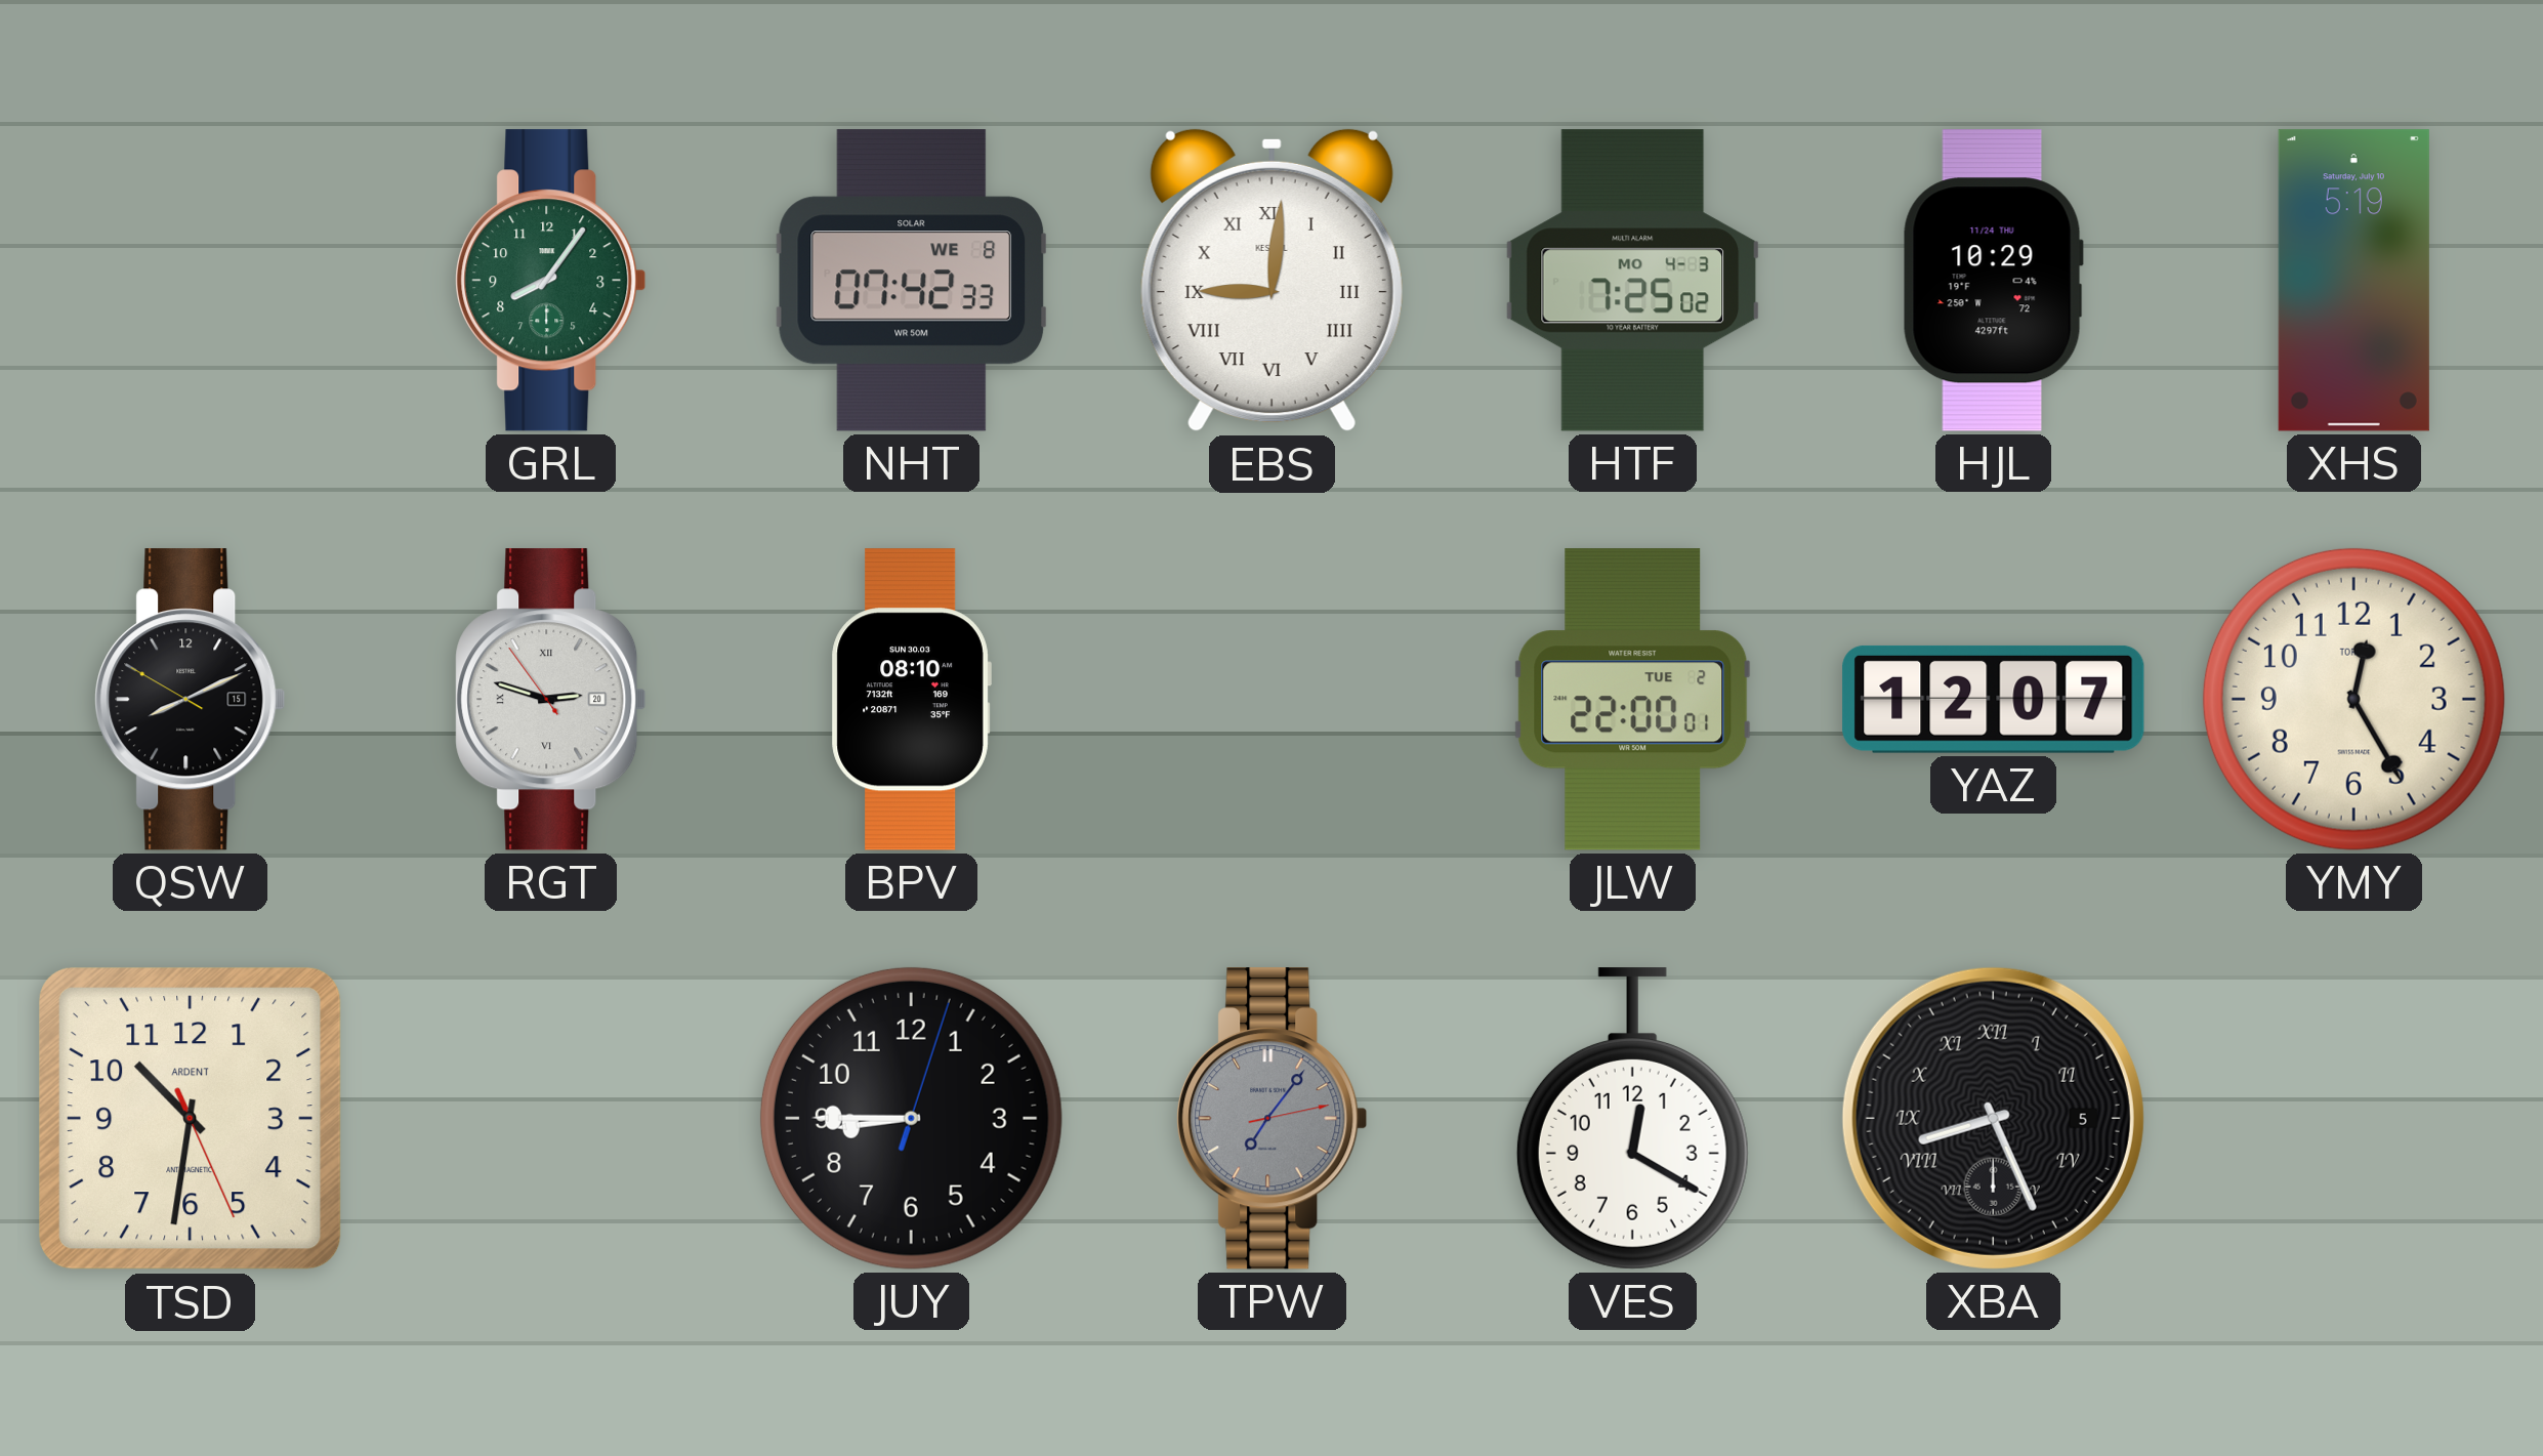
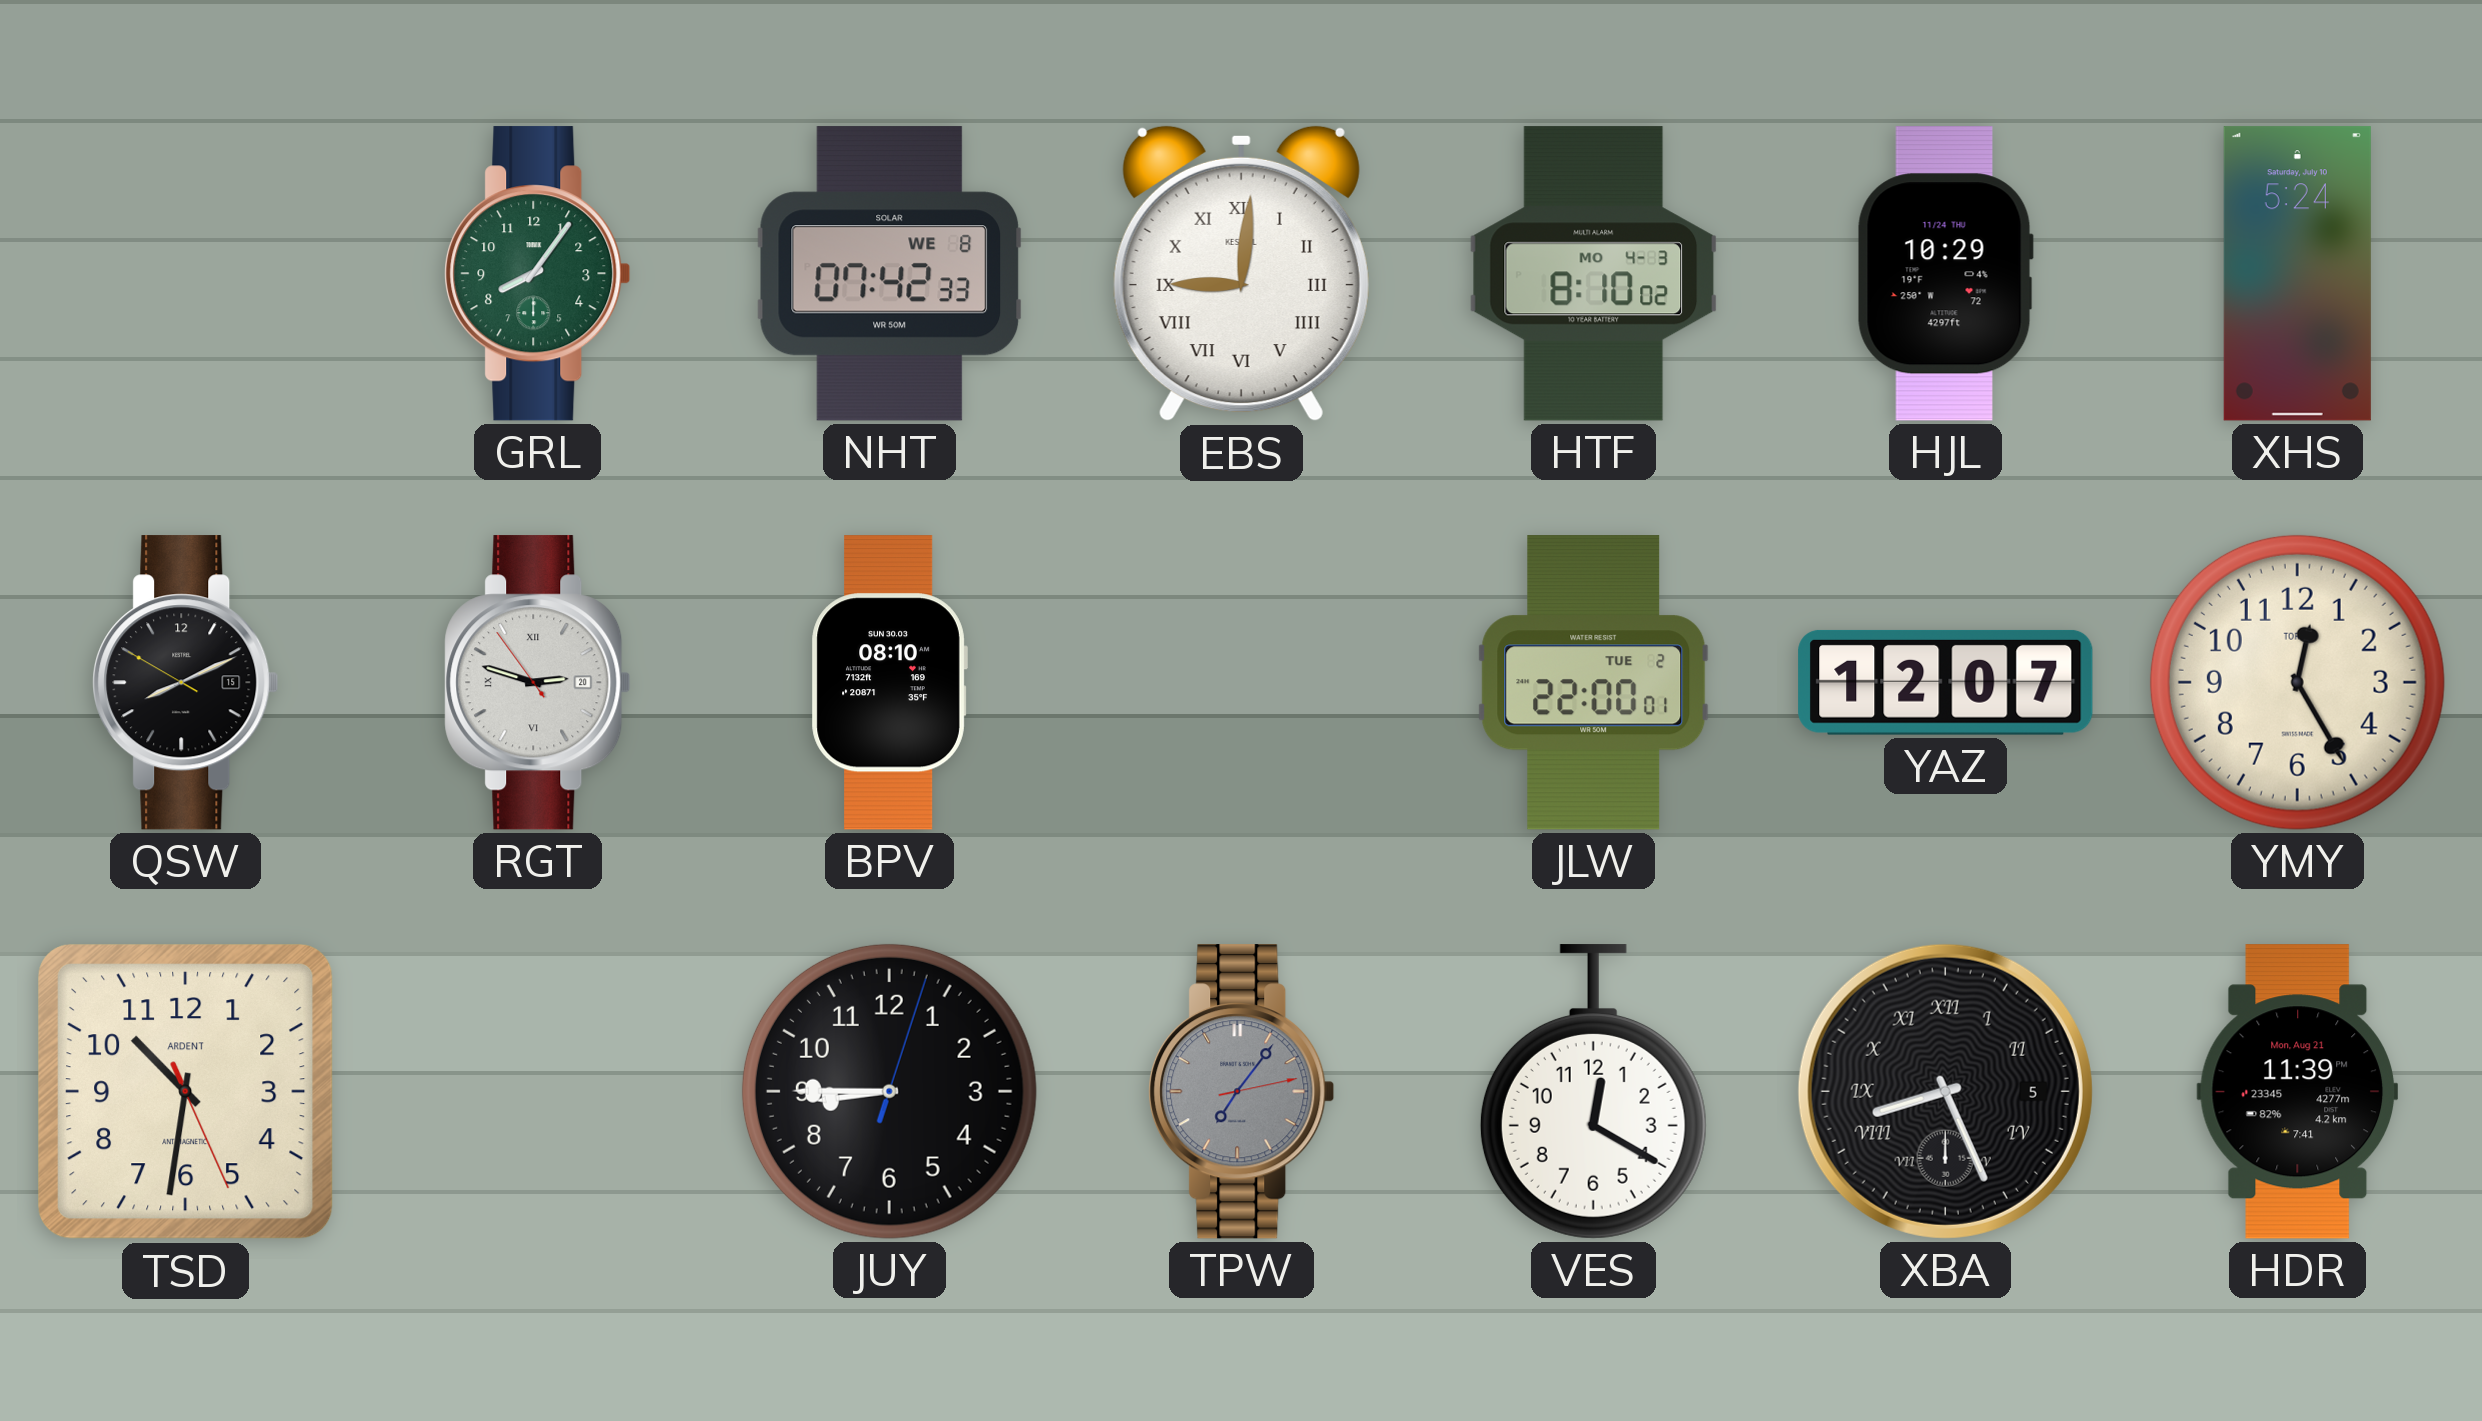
HTF: 7:25 -> 8:10 (1594, 274)
XHS: 5:19 -> 5:24 (2297, 274)
HDR: none -> 11:39 (2297, 1092)
